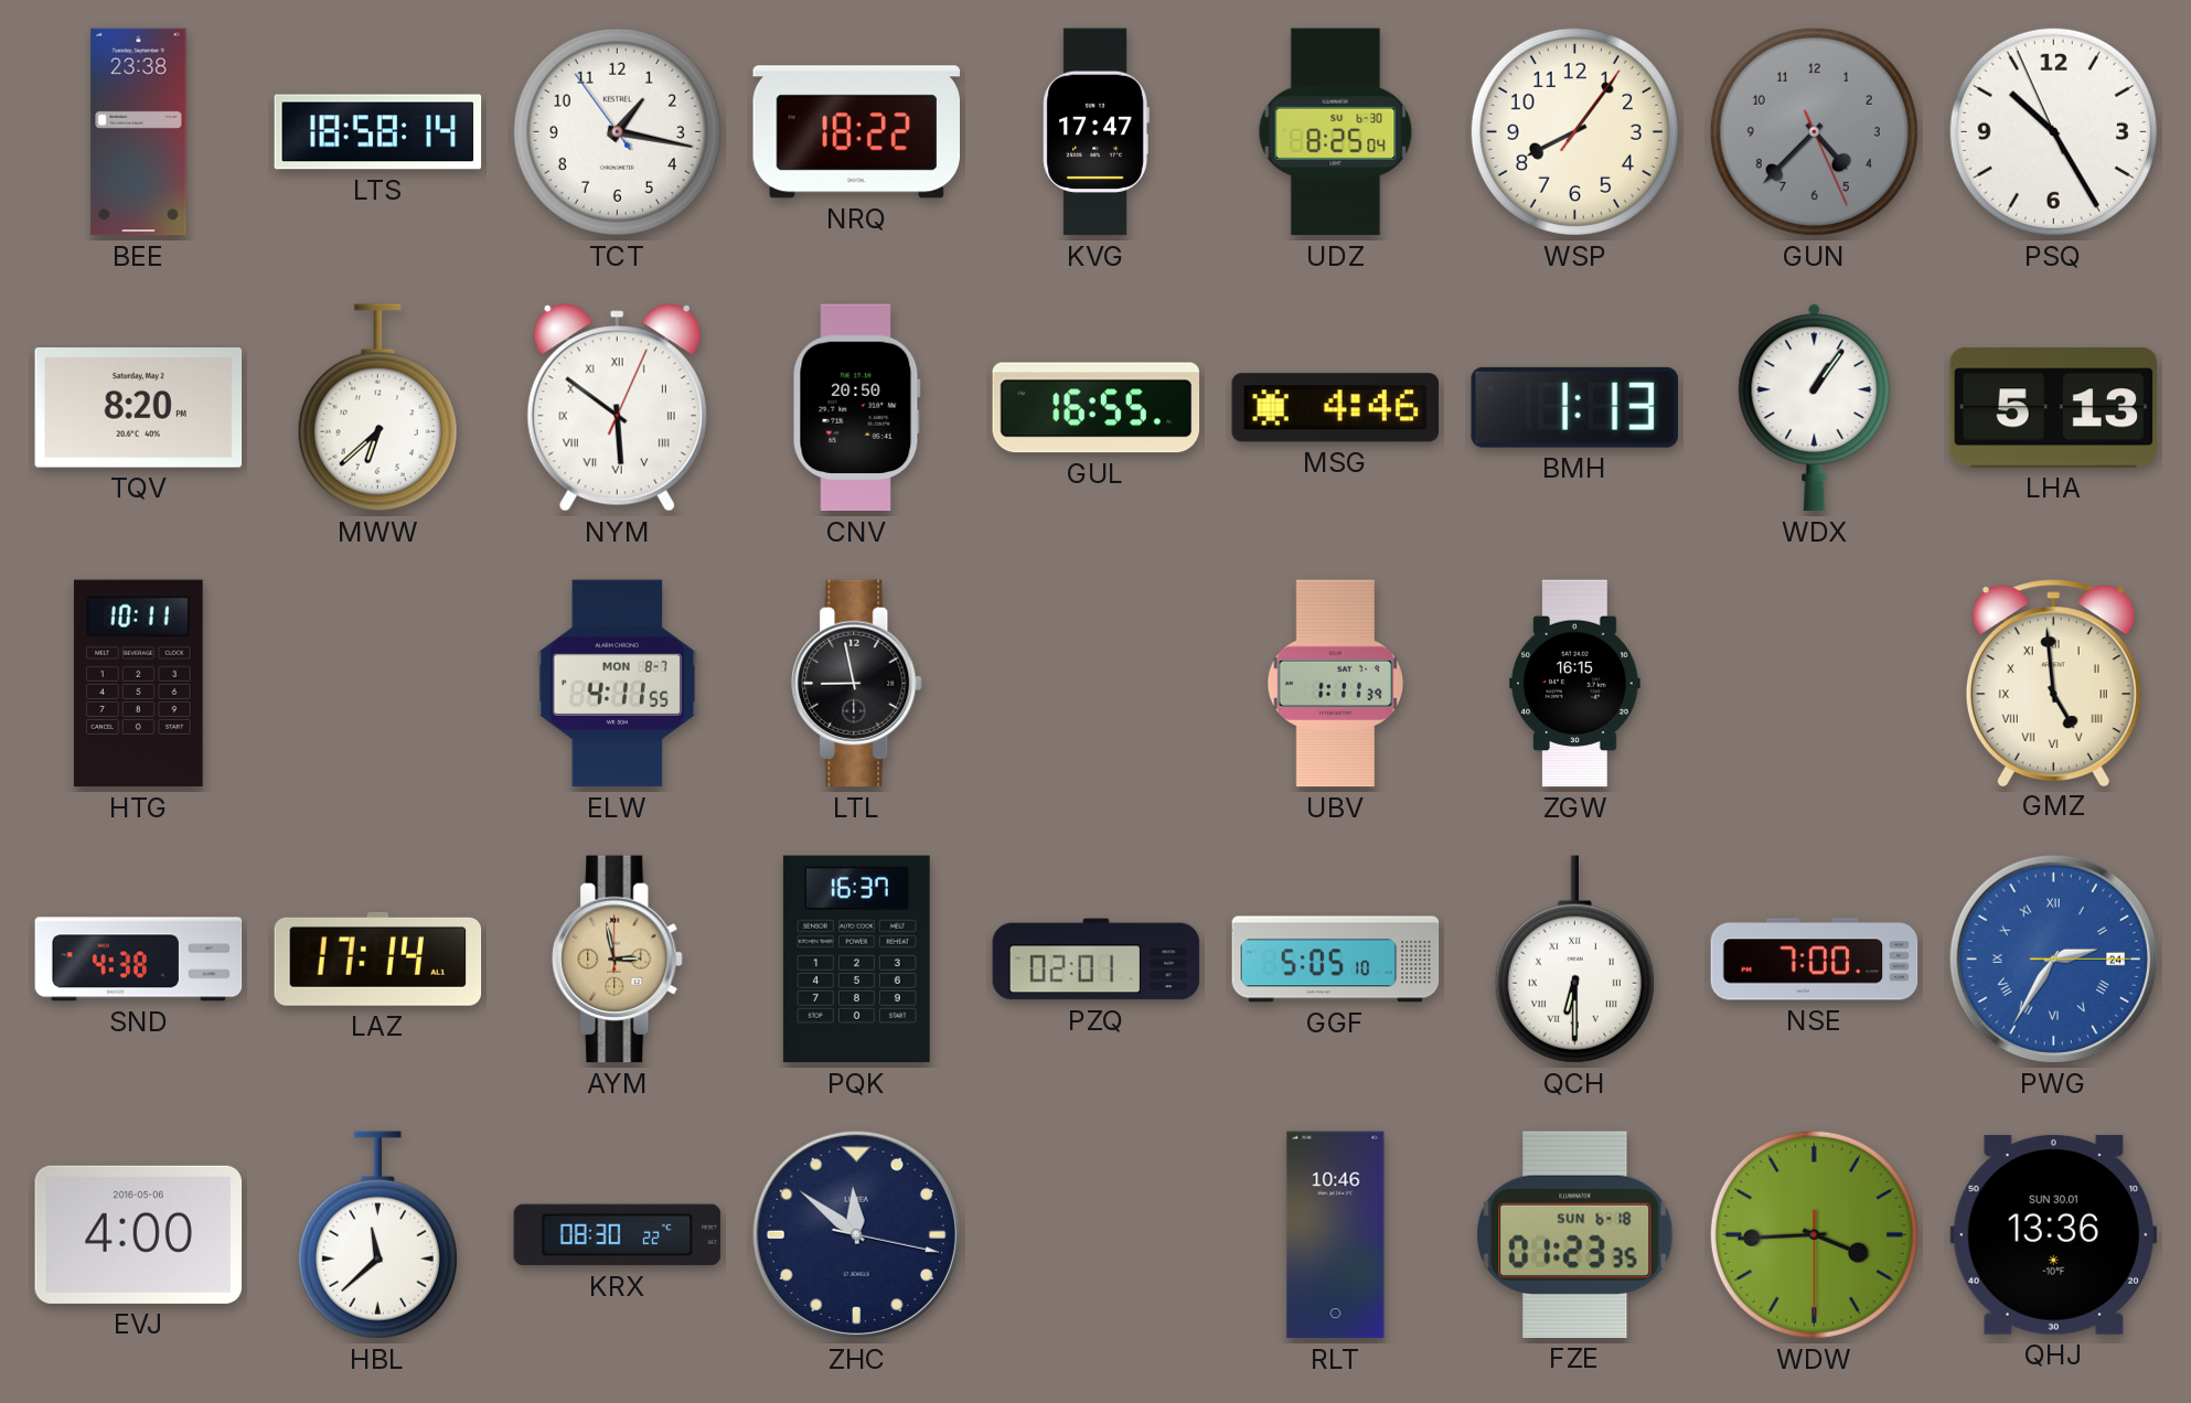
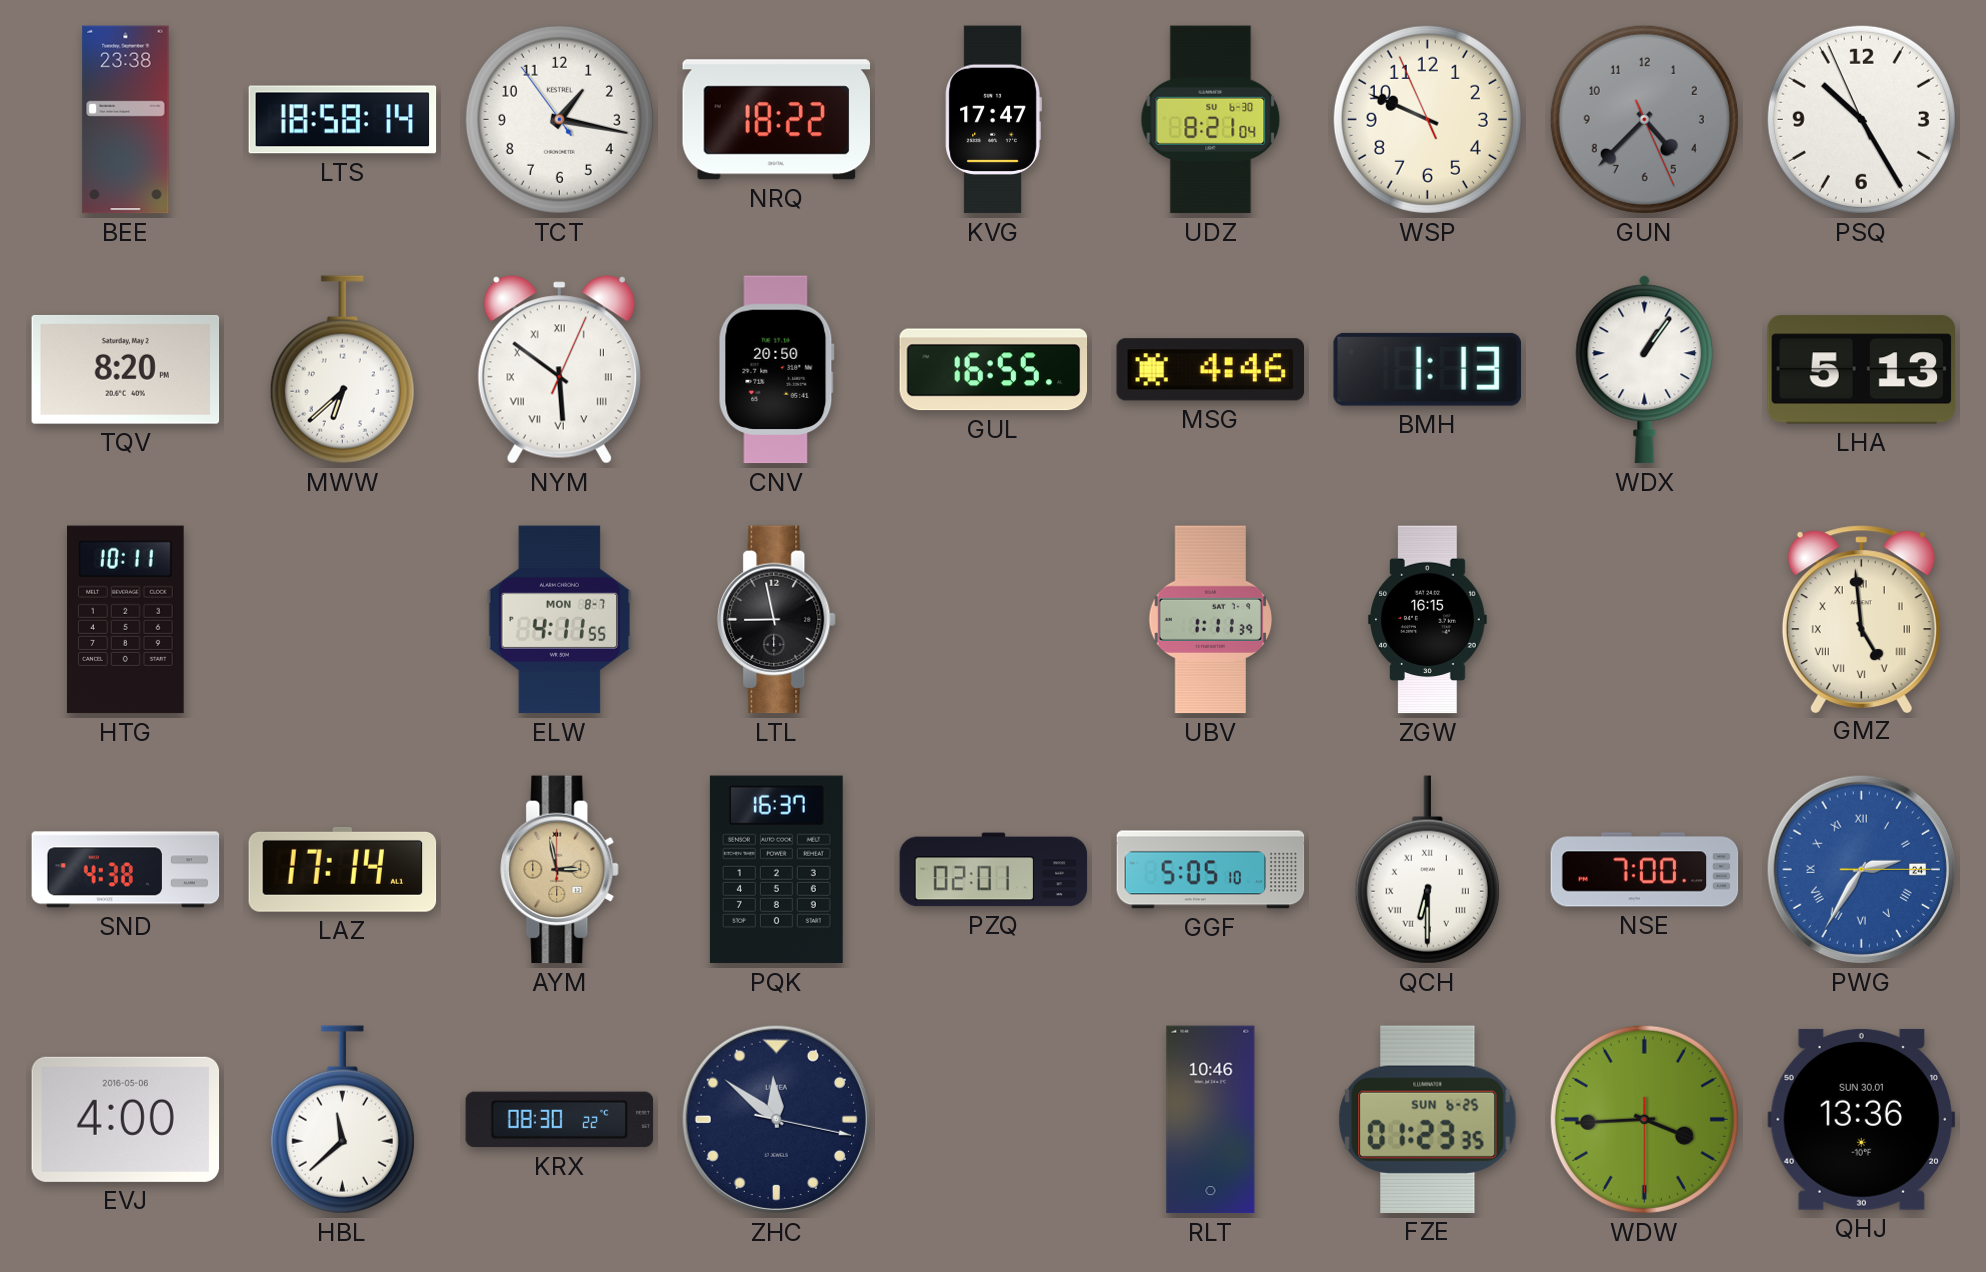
UDZ: 8:25 -> 8:21 (1211, 120)
WSP: 8:06 -> 9:48 (1427, 119)
FZE date: SUN 6-18 -> SUN 6-25 (1428, 1119)
